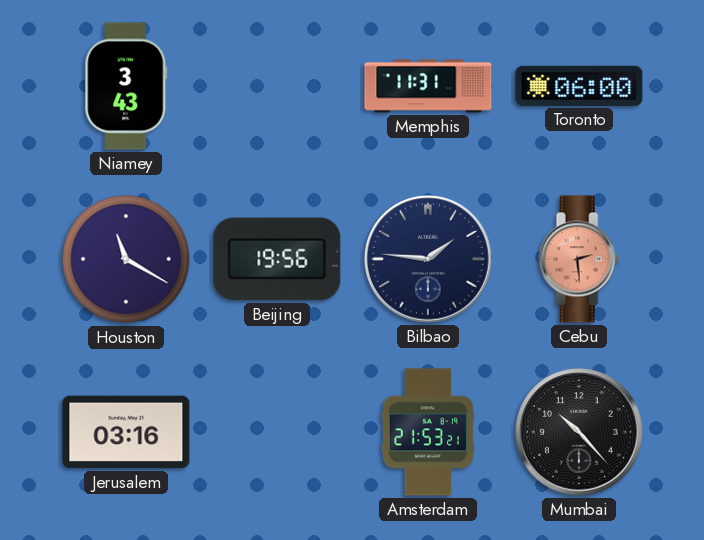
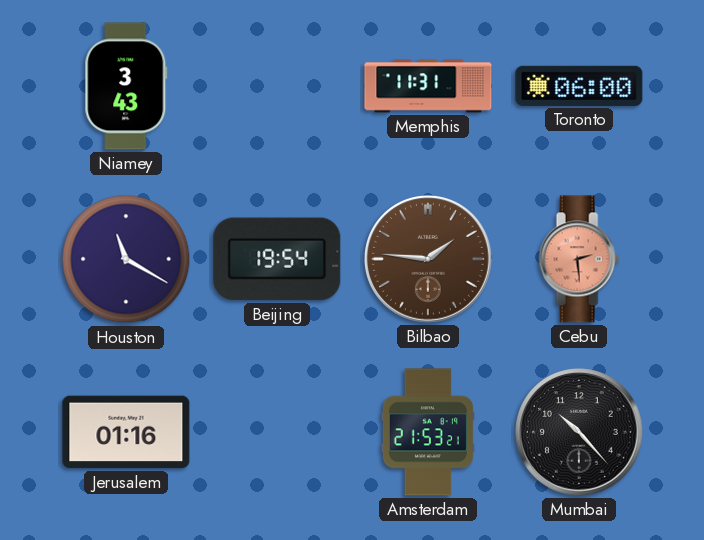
Beijing: 19:56 -> 19:54 (277, 259)
Bilbao dial: navy -> brown (429, 260)
Jerusalem: 03:16 -> 01:16 (126, 432)
